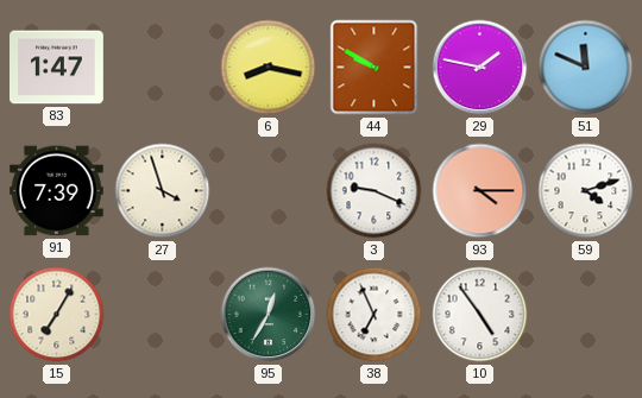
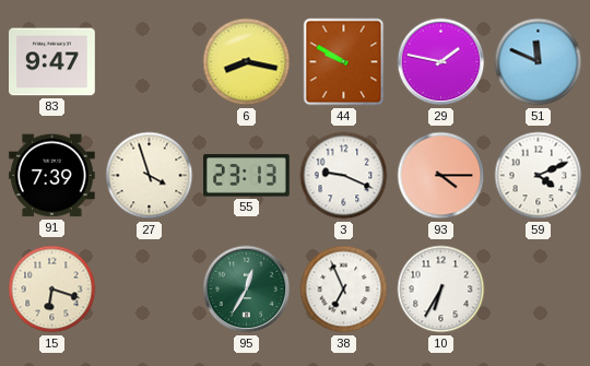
83: 1:47 -> 9:47 (52, 62)
55: none -> 23:13 (247, 176)
59: 4:12 -> 4:11 (539, 176)
15: 7:05 -> 6:18 (52, 290)
10: 4:54 -> 6:35 (441, 290)
